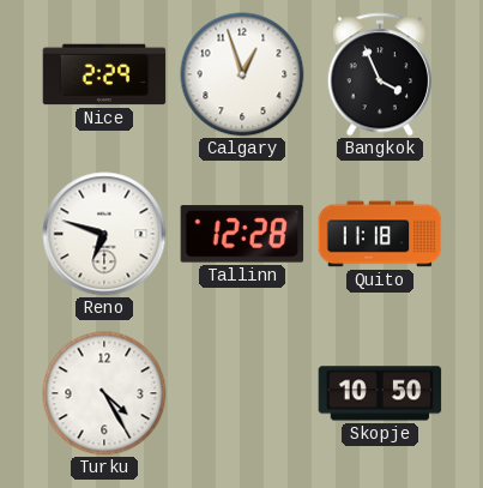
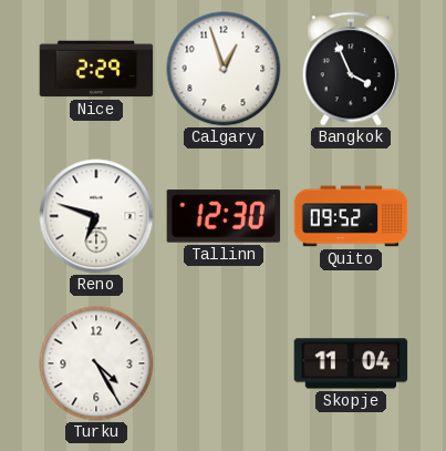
Tallinn: 12:28 -> 12:30 (224, 216)
Quito: 11:18 -> 09:52 (351, 216)
Skopje: 10:50 -> 11:04 (351, 363)
